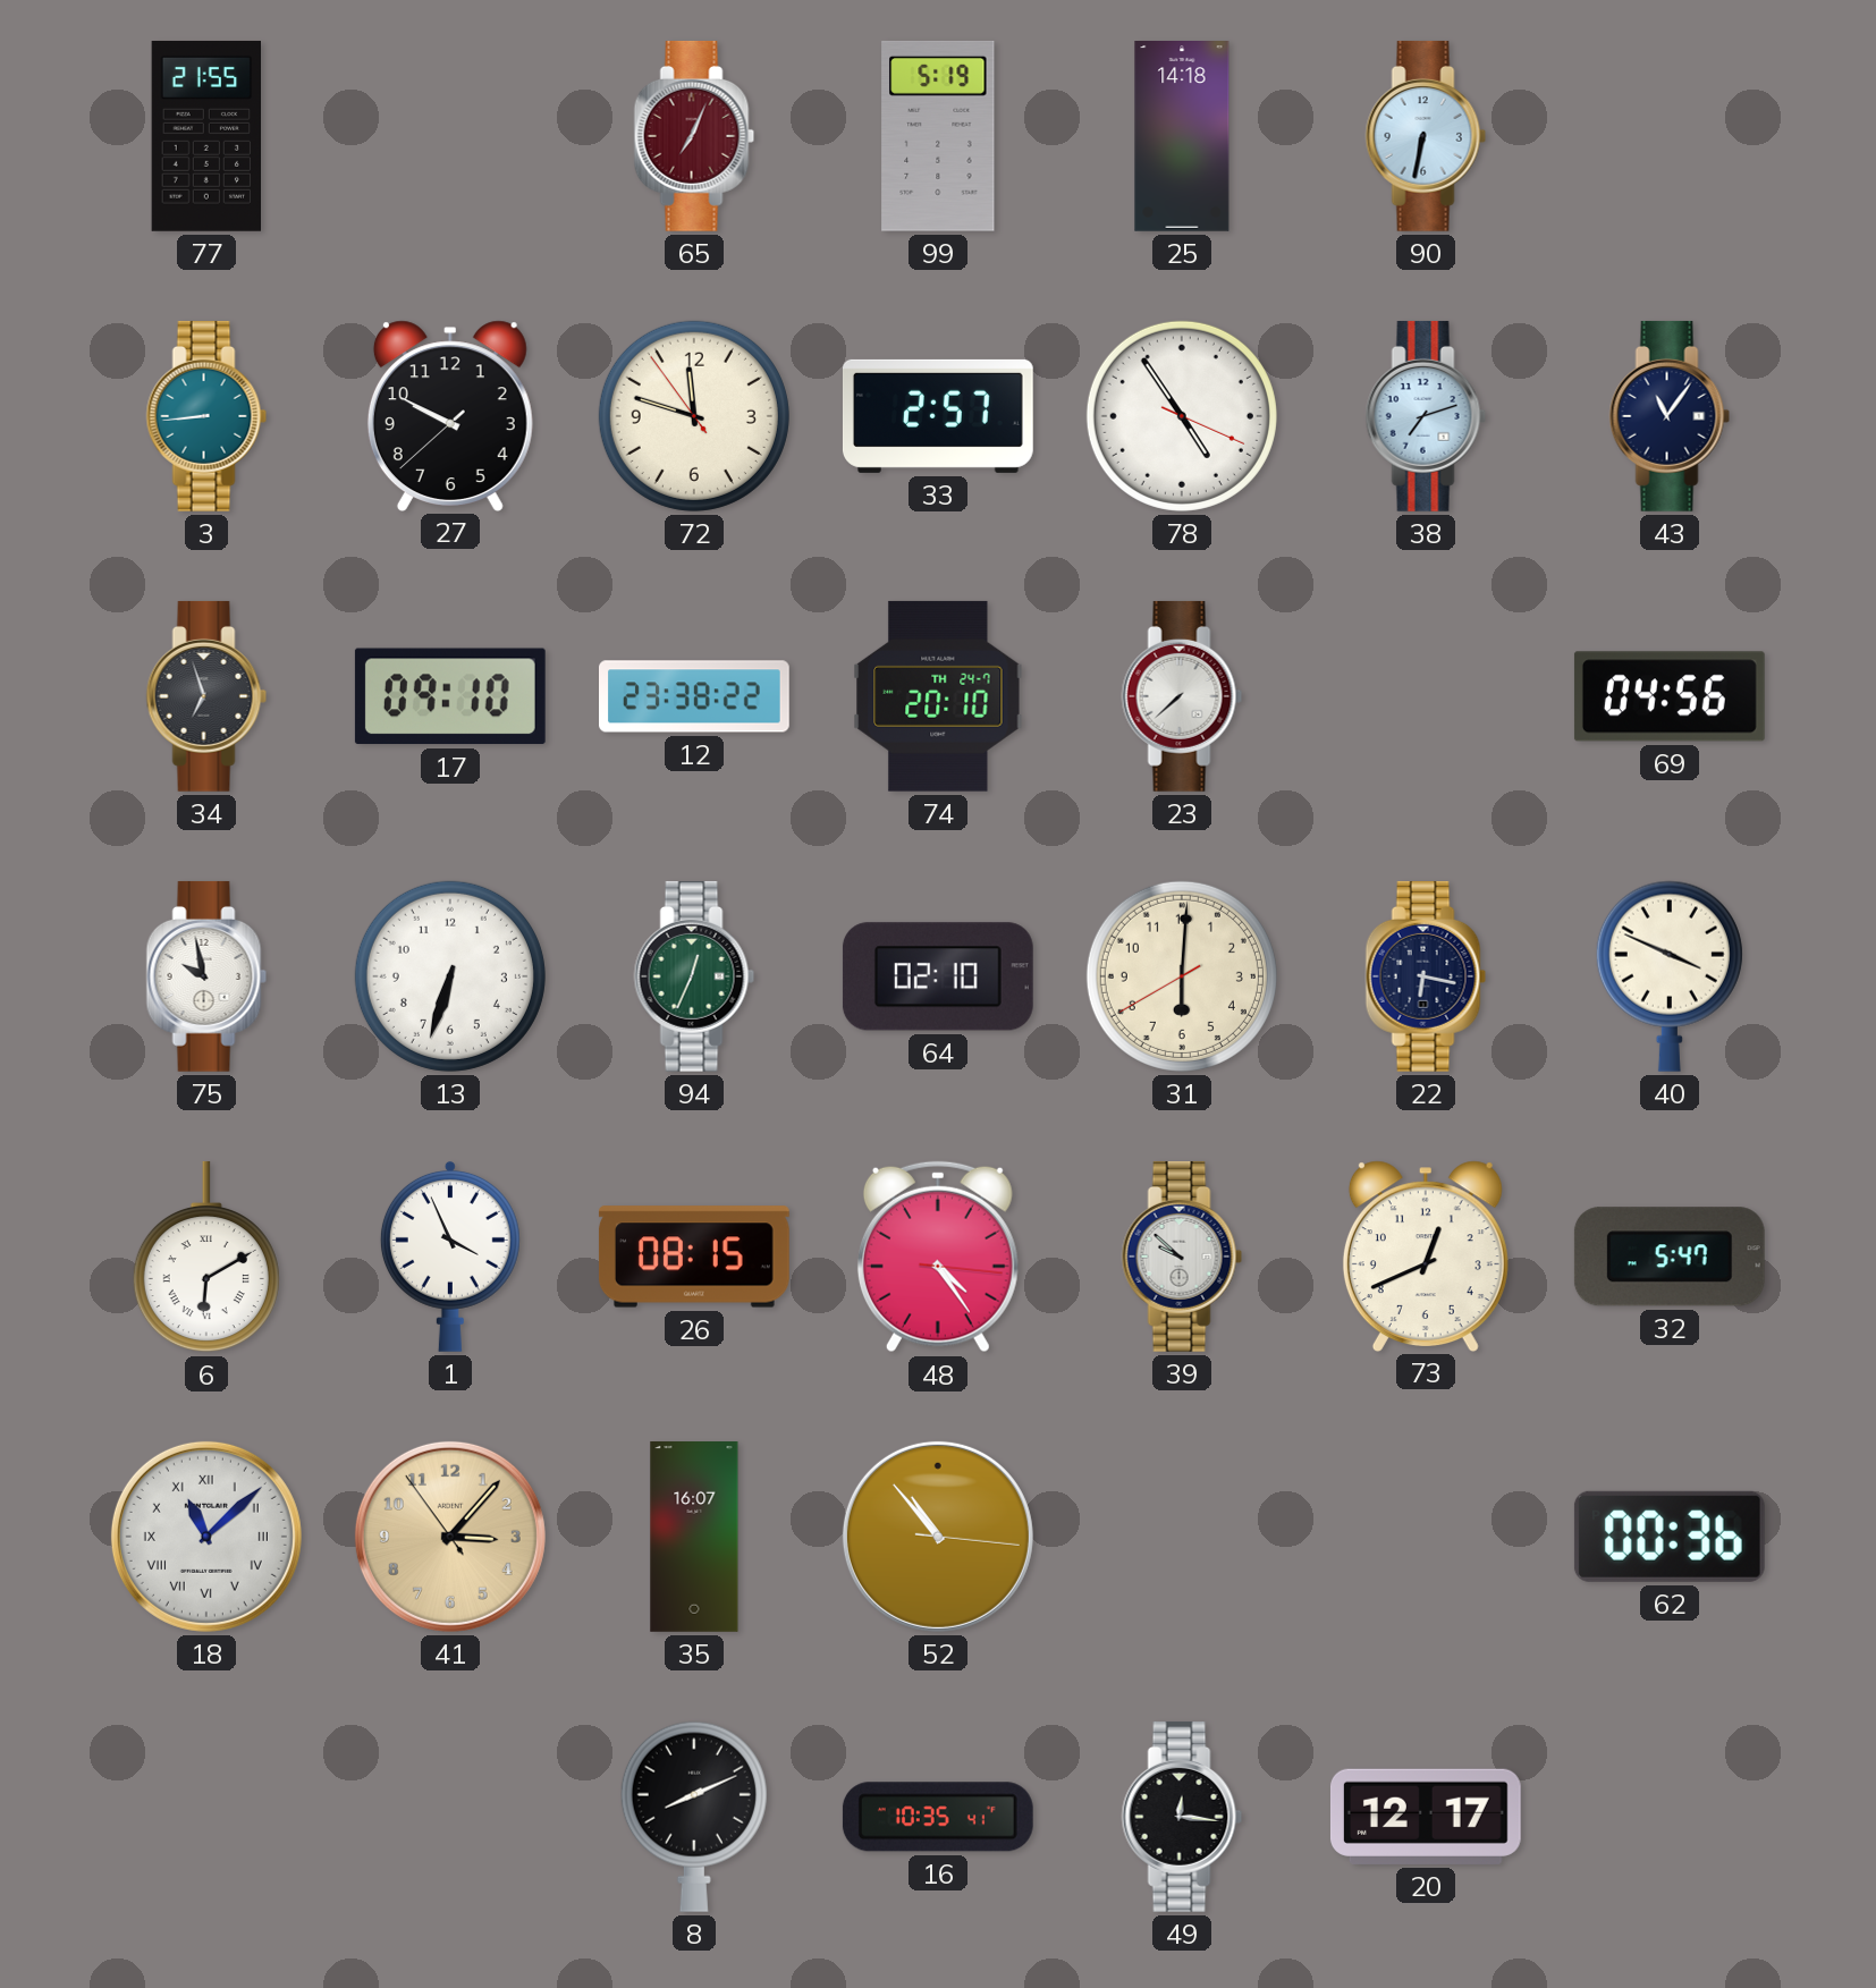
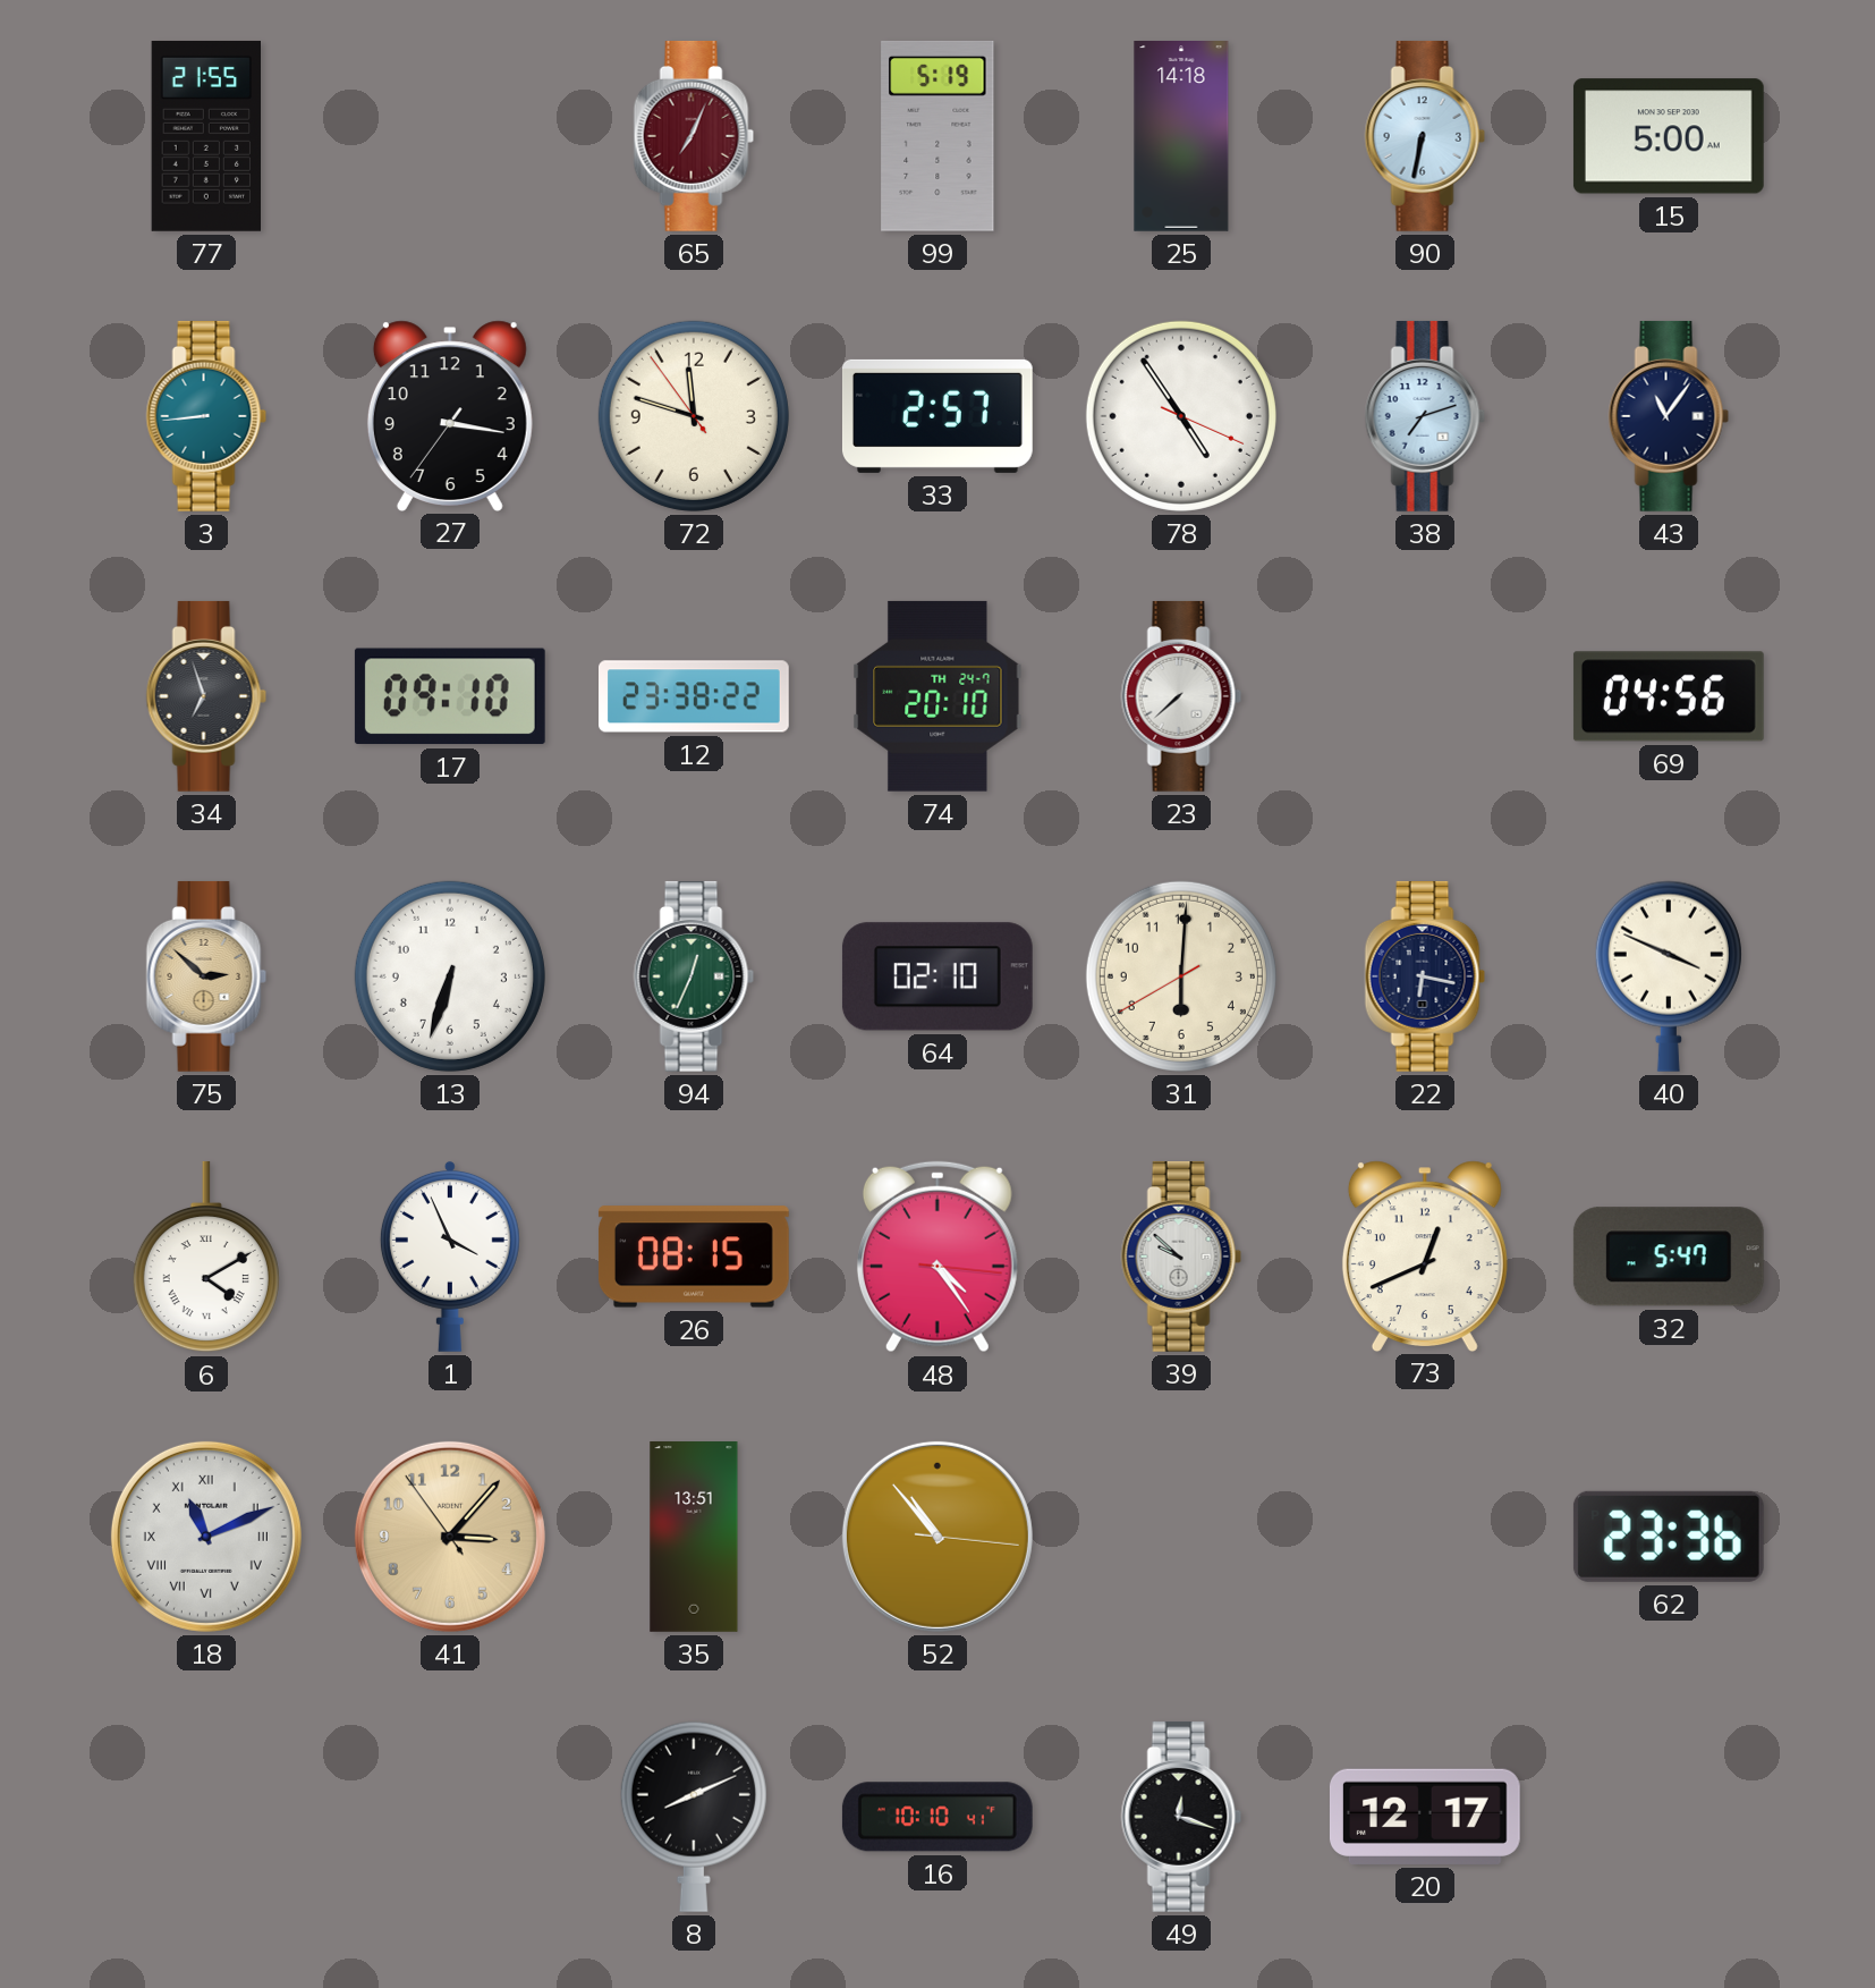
15: none -> 5:00 (1669, 136)
27: 9:49 -> 3:16 (450, 415)
75: 9:58 -> 2:52 (206, 976)
75 dial: white -> champagne (206, 976)
6: 6:10 -> 4:10 (206, 1257)
18: 11:08 -> 11:11 (206, 1537)
35: 16:07 -> 13:51 (694, 1538)
62: 00:36 -> 23:36 (1669, 1537)
16: 10:35 -> 10:10 (937, 1817)
49: 12:16 -> 12:18 (1181, 1817)
